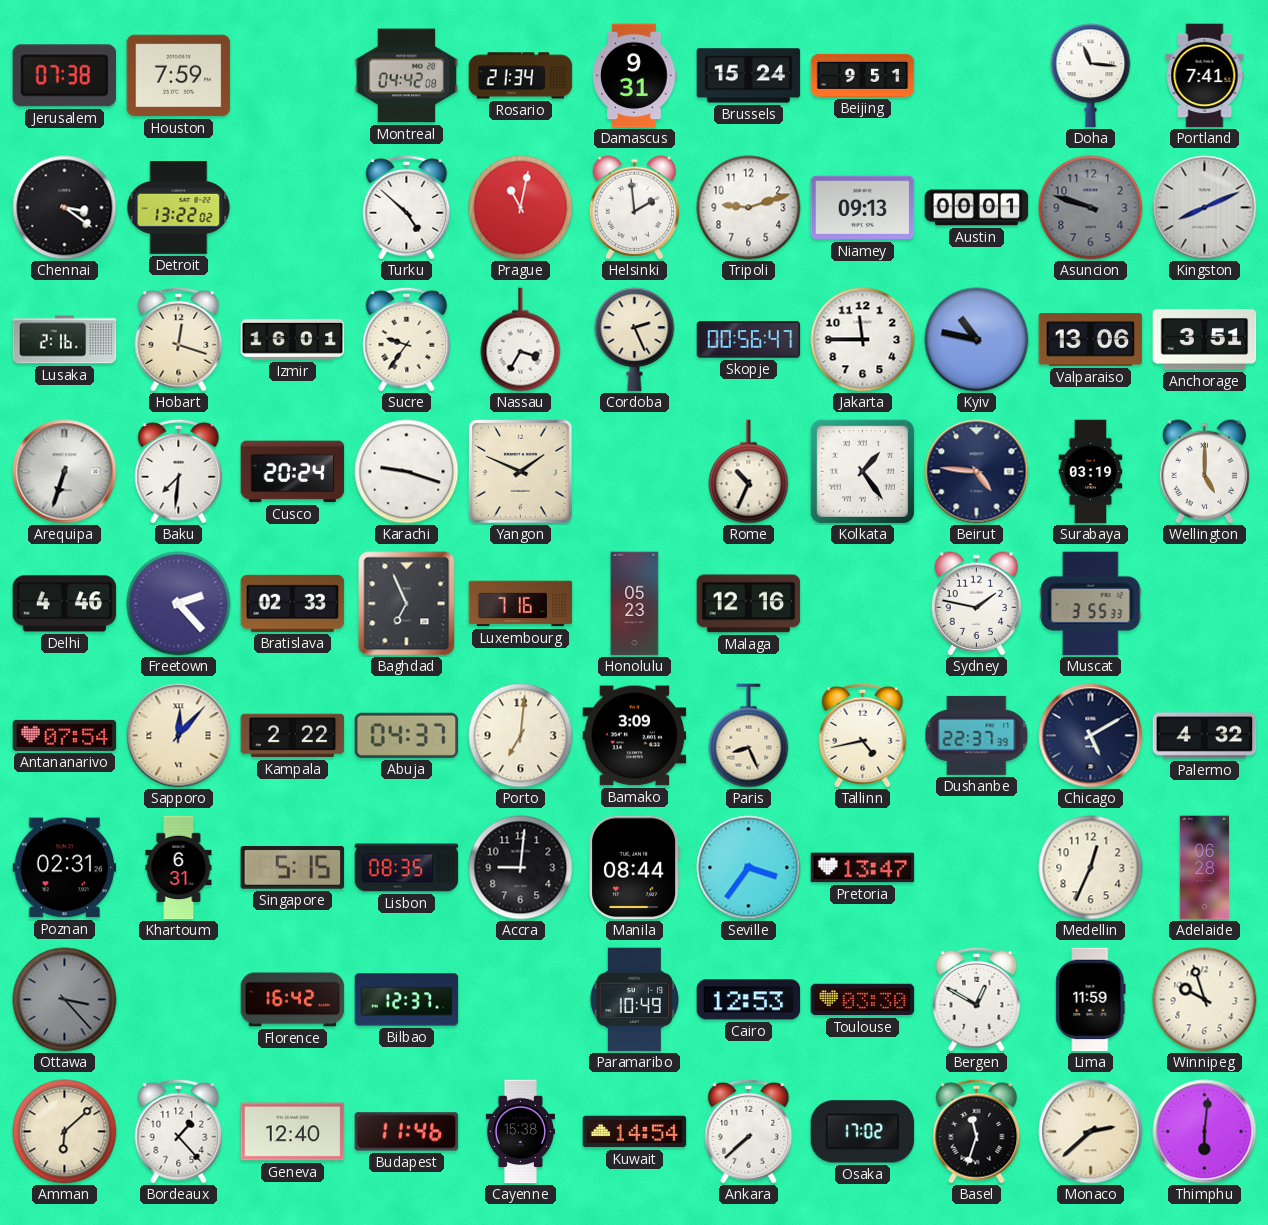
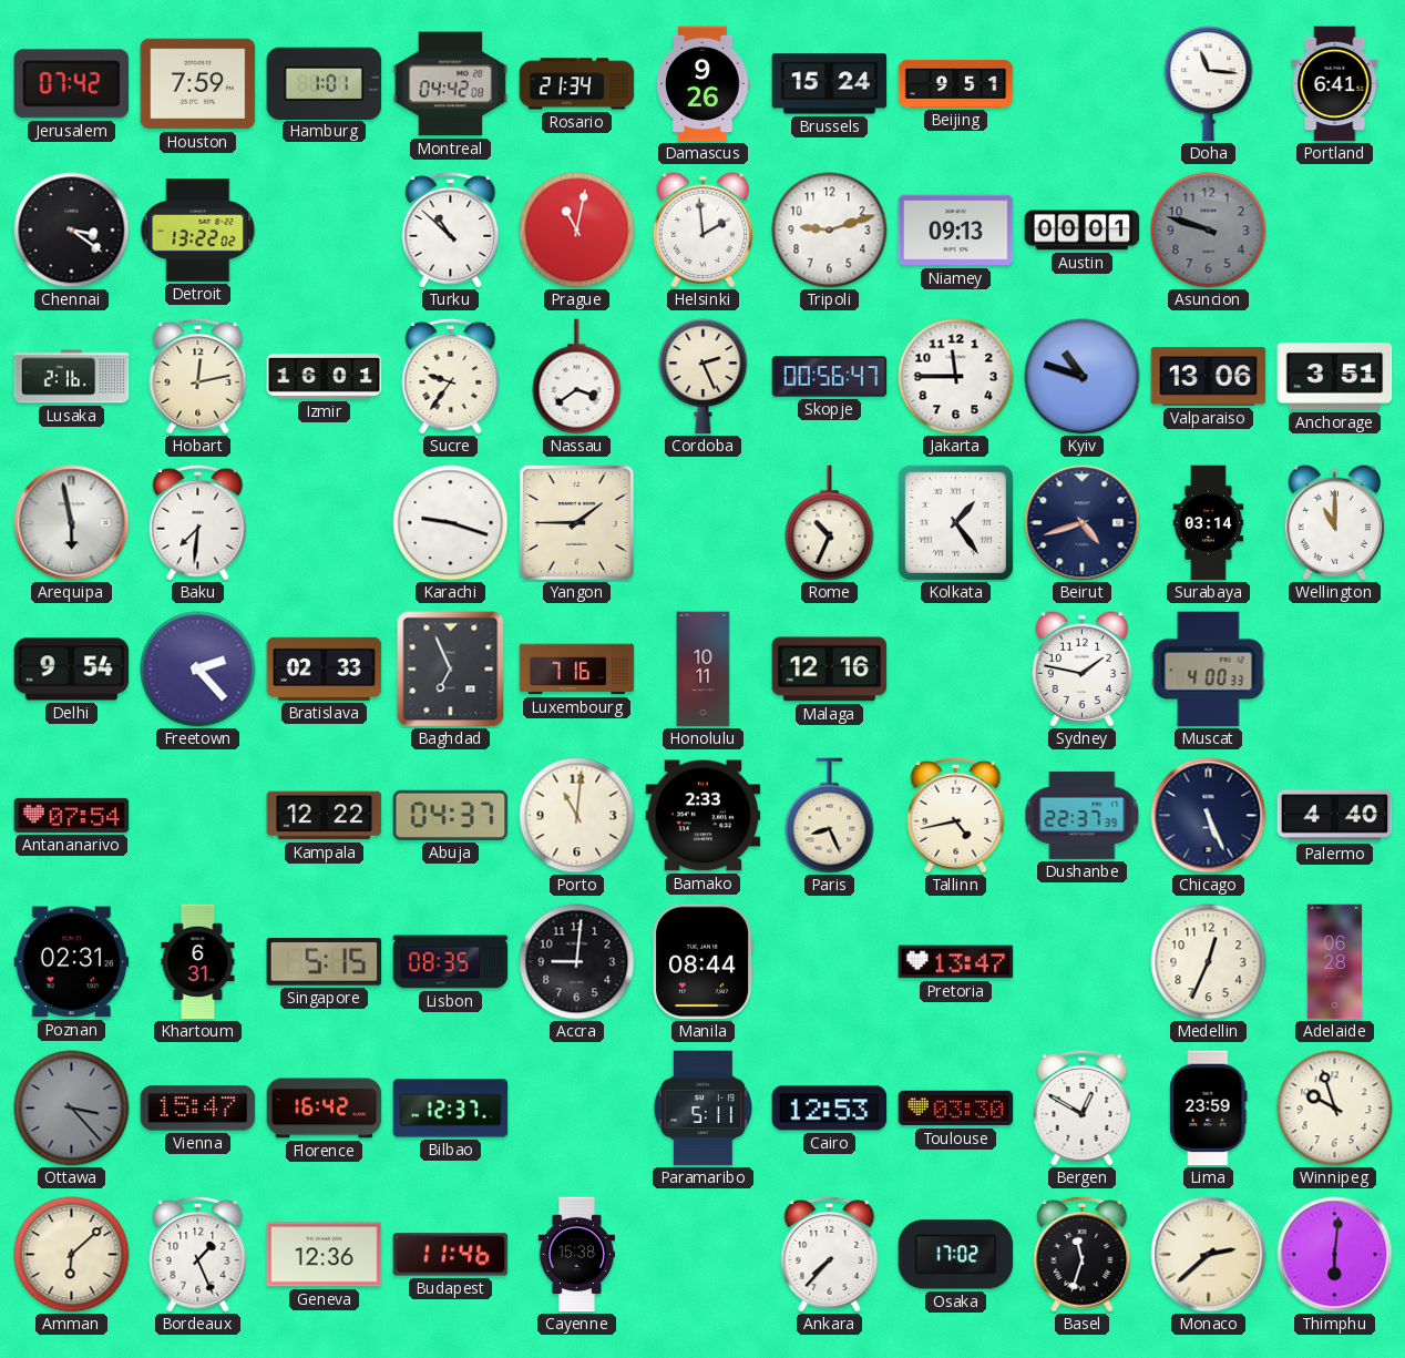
Jerusalem: 07:38 -> 07:42 (72, 84)
Hamburg: none -> 1:01 (325, 83)
Damascus: 9:31 -> 9:26 (704, 84)
Portland: 7:41 -> 6:41 (1335, 84)
Turku: 4:52 -> 10:52 (451, 229)
Kingston: 8:11 -> none (1205, 208)
Hobart: 12:18 -> 12:13 (198, 376)
Nassau: 3:35 -> 3:39 (577, 377)
Kyiv: 10:47 -> 10:48 (1083, 377)
Arequipa: 6:33 -> 5:58 (72, 523)
Cusco: 20:24 -> none (293, 472)
Yangon: 1:49 -> 1:45 (577, 523)
Beirut: 4:46 -> 4:42 (1083, 523)
Surabaya: 03:19 -> 03:14 (1209, 523)
Wellington: 5:00 -> 11:00 (1335, 523)
Delhi: 4:46 -> 9:54 (72, 670)
Honolulu: 05:23 -> 10:11 (704, 670)
Muscat: 3:55 -> 4:00 (1209, 670)
Sapporo: 12:07 -> none (179, 736)
Kampala: 2:22 -> 12:22 (325, 816)
Porto: 7:01 -> 11:01 (577, 816)
Bamako: 3:09 -> 2:33 (704, 816)
Chicago: 5:10 -> 5:26 (1209, 816)
Palermo: 4:32 -> 4:40 (1335, 816)
Seville: 3:36 -> none (749, 868)
Vienna: none -> 15:47 (198, 1109)
Paramaribo: 10:49 -> 5:11 (702, 1109)
Lima: 11:59 -> 23:59 (1209, 1109)
Bordeaux: 1:23 -> 1:26 (198, 1254)
Geneva: 12:40 -> 12:36 (325, 1255)
Kuwait: 14:54 -> none (635, 1132)
Ankara: 7:38 -> 7:37 (830, 1254)
